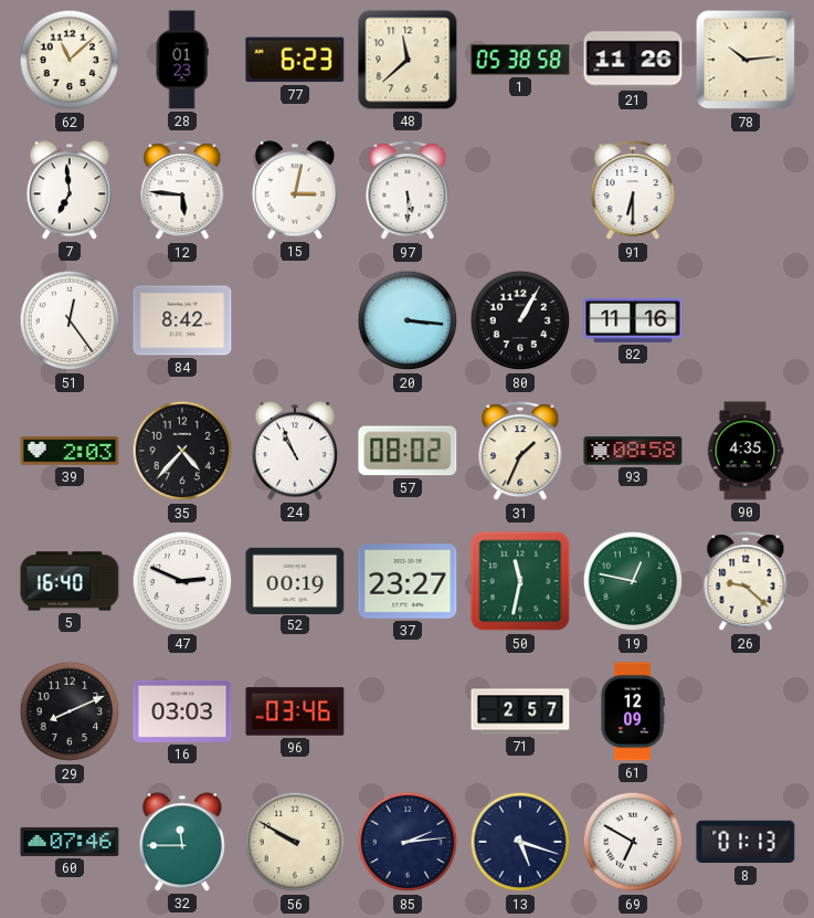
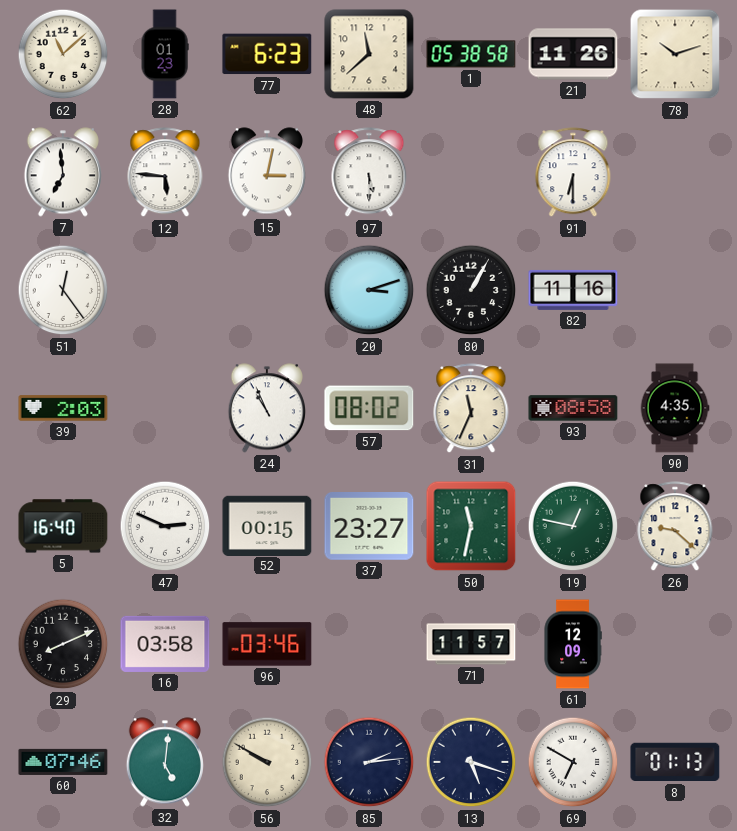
78: 10:14 -> 10:12 (675, 54)
84: 8:42 -> none (182, 320)
20: 3:16 -> 3:12 (369, 290)
35: 4:37 -> none (182, 451)
31: 1:34 -> 11:34 (471, 409)
52: 00:19 -> 00:15 (267, 525)
16: 03:03 -> 03:58 (165, 644)
71: 2:57 -> 11:57 (471, 644)
32: 11:45 -> 5:01 (165, 762)
